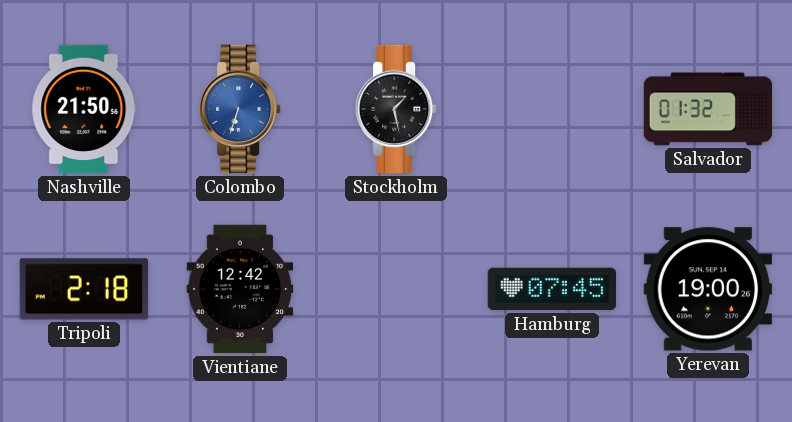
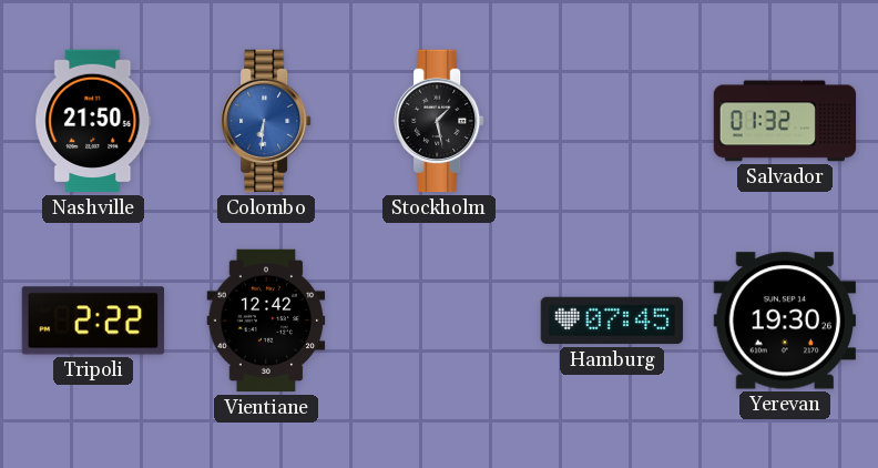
Colombo: 6:33 -> 6:31 (266, 121)
Tripoli: 2:18 -> 2:22 (93, 321)
Yerevan: 19:00 -> 19:30 (784, 321)
